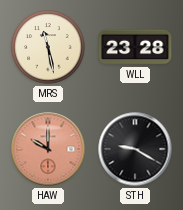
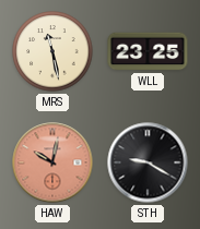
WLL: 23:28 -> 23:25 (148, 51)
HAW: 10:00 -> 10:02 (52, 162)
